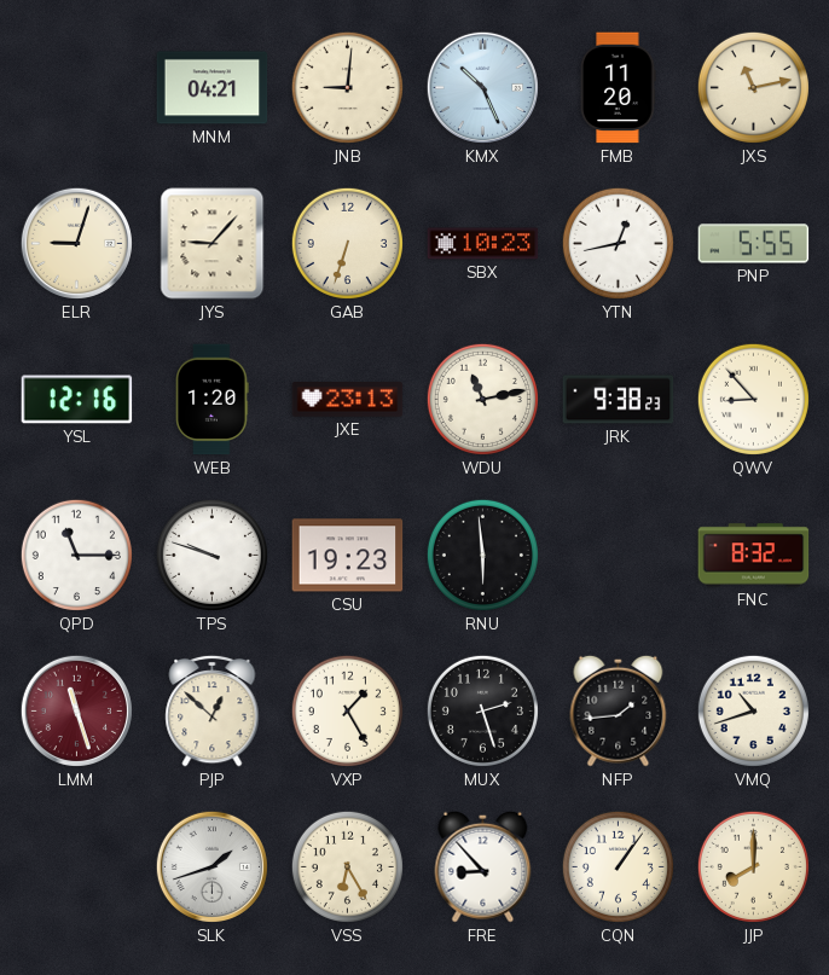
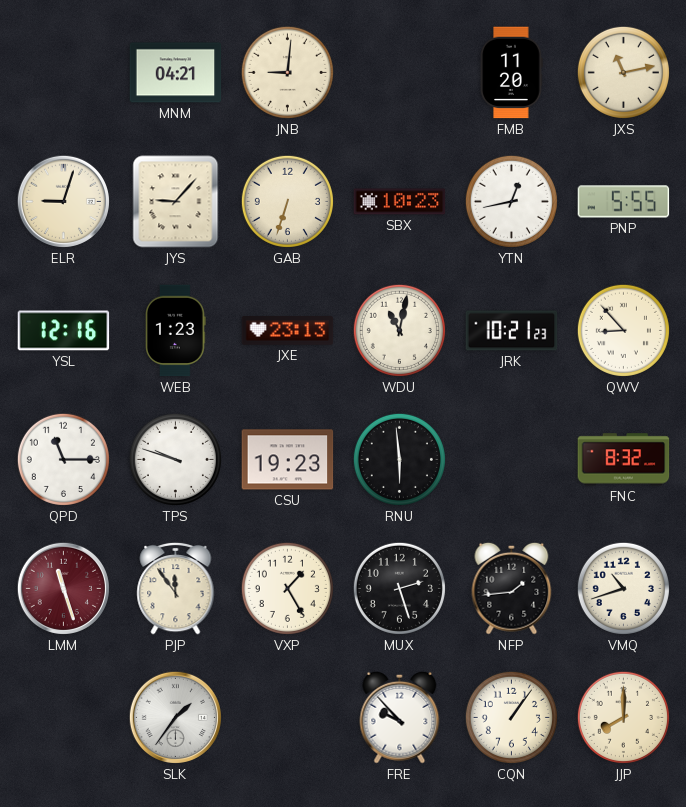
KMX: 10:26 -> none (482, 87)
WEB: 1:20 -> 1:23 (176, 331)
WDU: 11:13 -> 11:02 (399, 330)
JRK: 9:38 -> 10:21 (512, 331)
PJP: 12:52 -> 11:54 (176, 588)
SLK: 1:42 -> 1:36 (175, 717)
VSS: 6:25 -> none (347, 866)
FRE: 8:53 -> 9:53 (400, 717)
